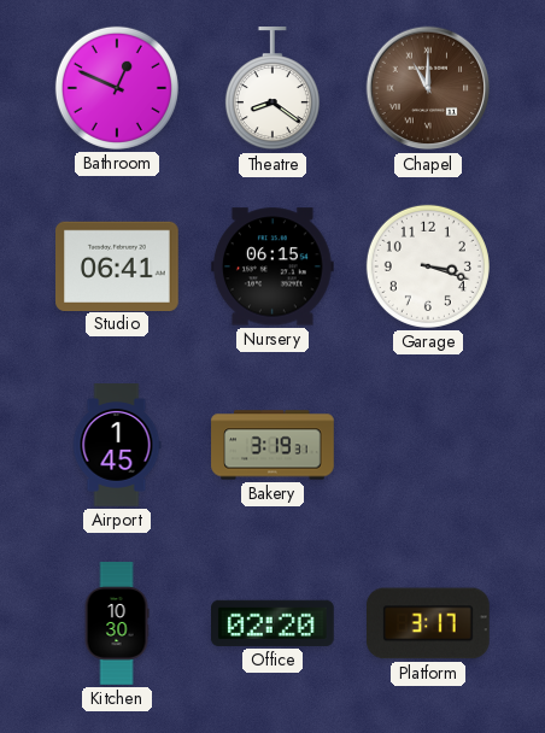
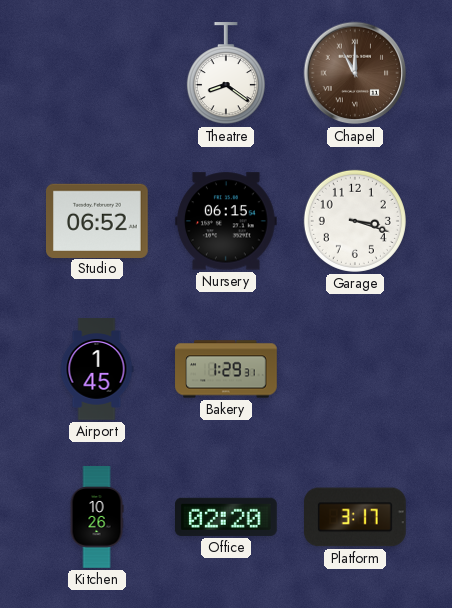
Bathroom: 12:49 -> none (117, 88)
Studio: 06:41 -> 06:52 (98, 220)
Bakery: 3:19 -> 1:29 (226, 369)
Kitchen: 10:30 -> 10:26 (97, 517)
